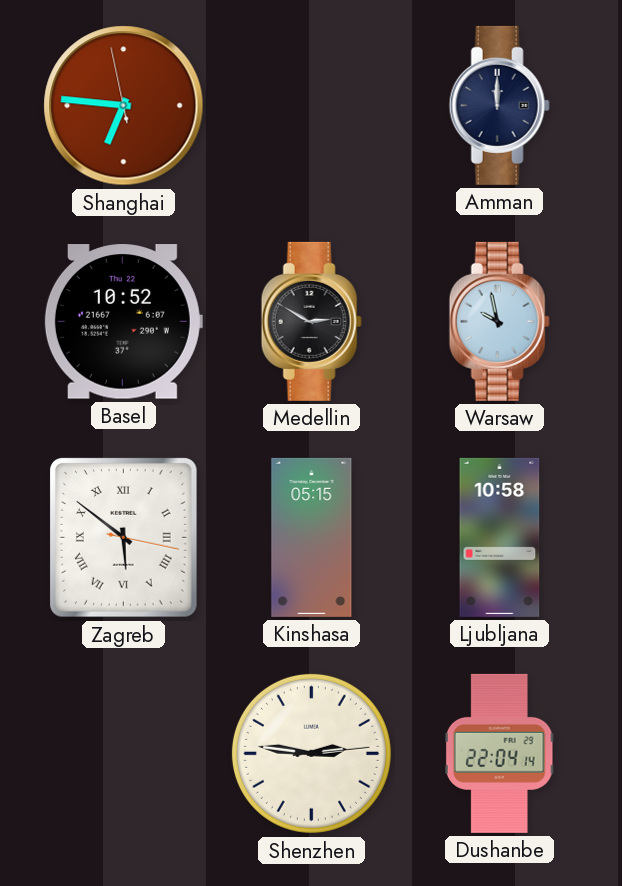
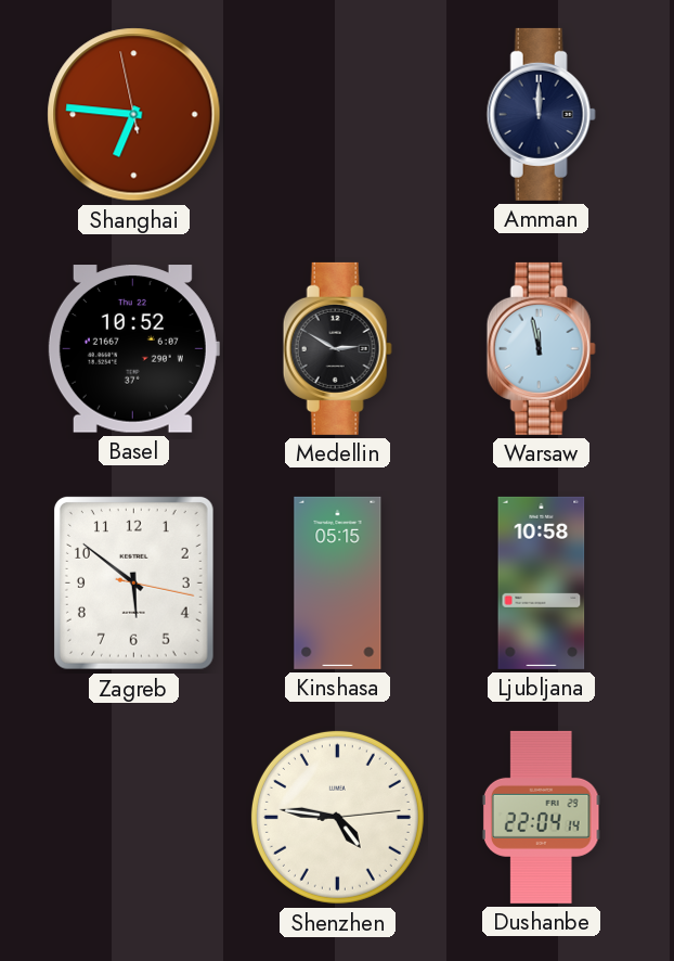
Warsaw: 9:58 -> 11:58 (541, 348)
Zagreb numerals: Roman -> Arabic (133, 582)
Shenzhen: 2:46 -> 4:46 (337, 817)
